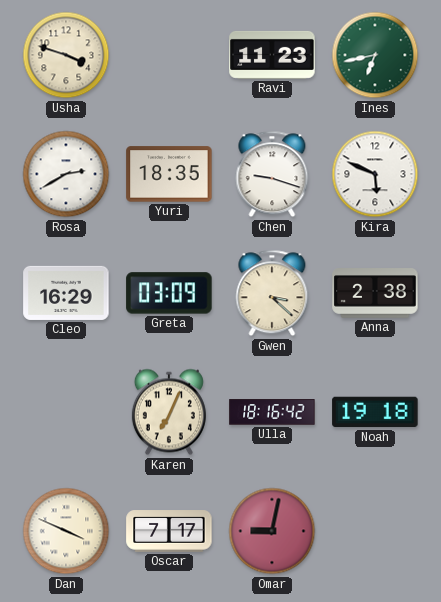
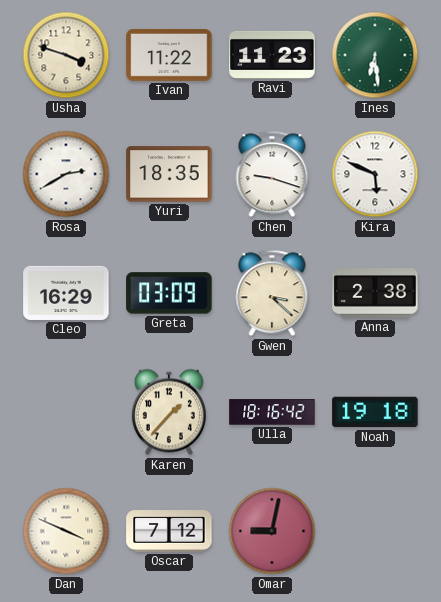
Ivan: none -> 11:22 (169, 55)
Ines: 6:43 -> 6:29 (375, 55)
Karen: 7:04 -> 1:37 (169, 412)
Oscar: 7:17 -> 7:12 (169, 531)
